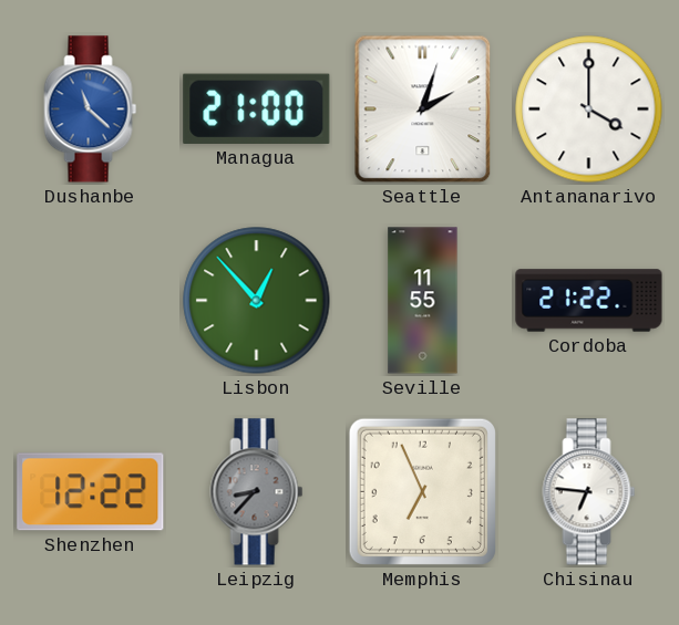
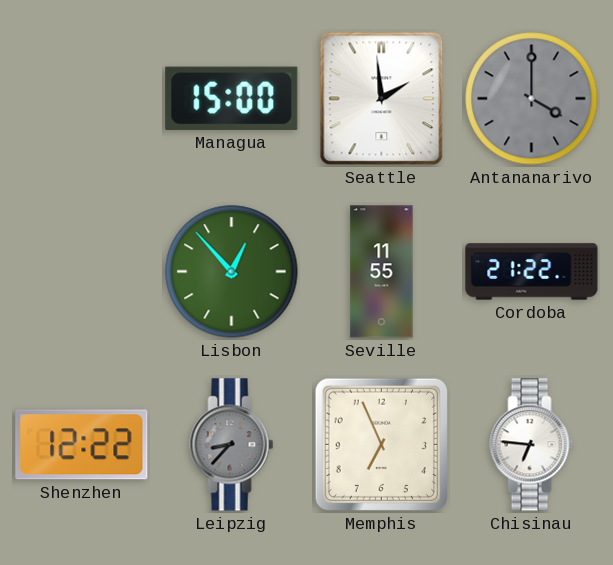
Dushanbe: 11:22 -> none (91, 110)
Managua: 21:00 -> 15:00 (232, 98)
Seattle: 2:03 -> 1:59 (382, 99)
Antananarivo dial: white -> grey (532, 99)
